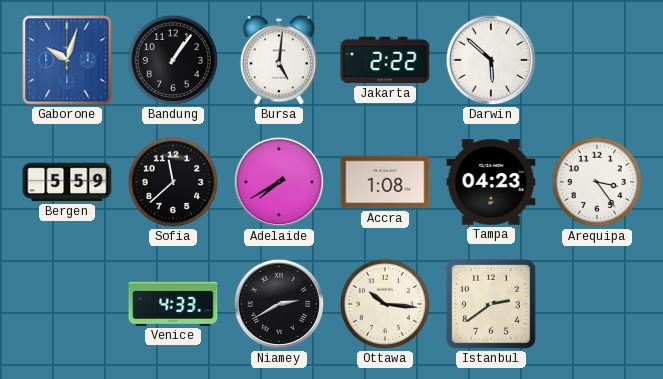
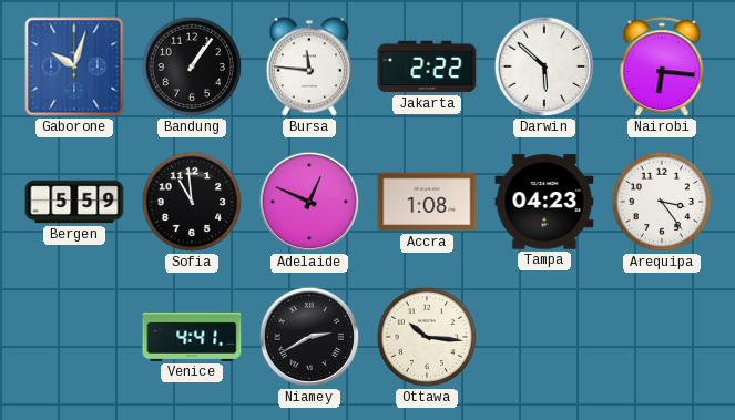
Bursa: 5:01 -> 11:46 (309, 66)
Nairobi: none -> 6:16 (662, 68)
Sofia: 11:38 -> 10:59 (192, 202)
Adelaide: 7:40 -> 12:49 (309, 202)
Venice: 4:33 -> 4:41 (192, 337)
Istanbul: 2:39 -> none (492, 305)
